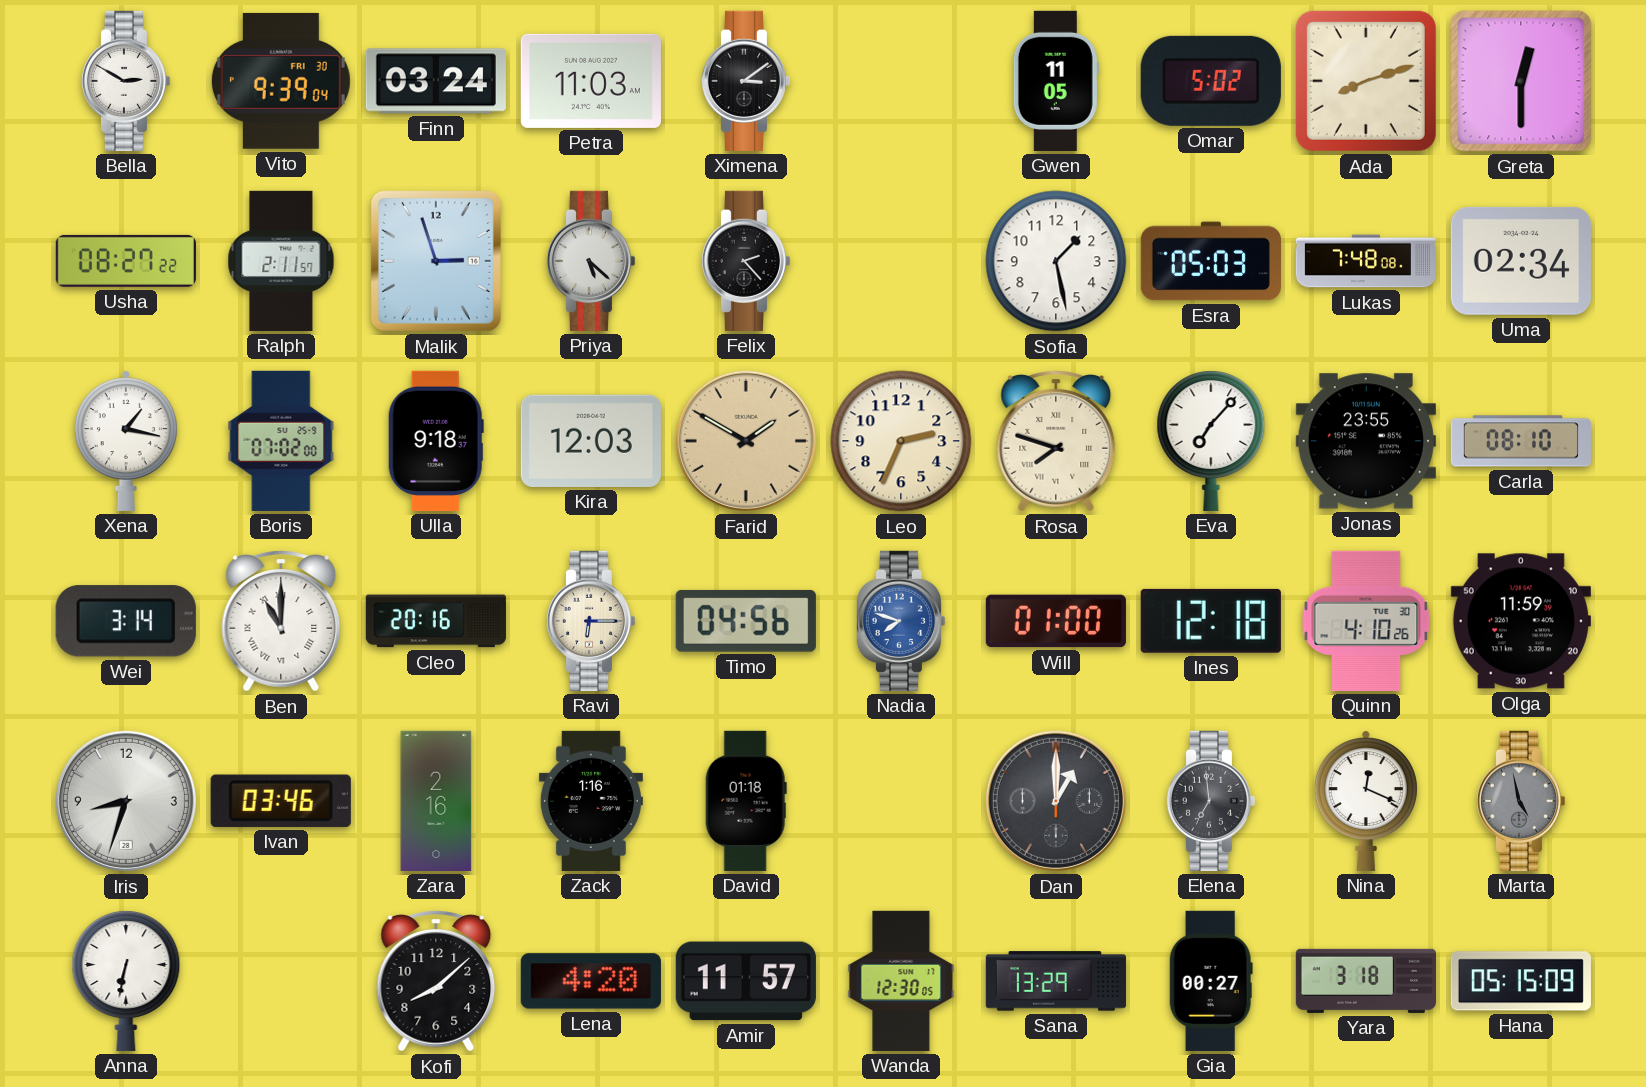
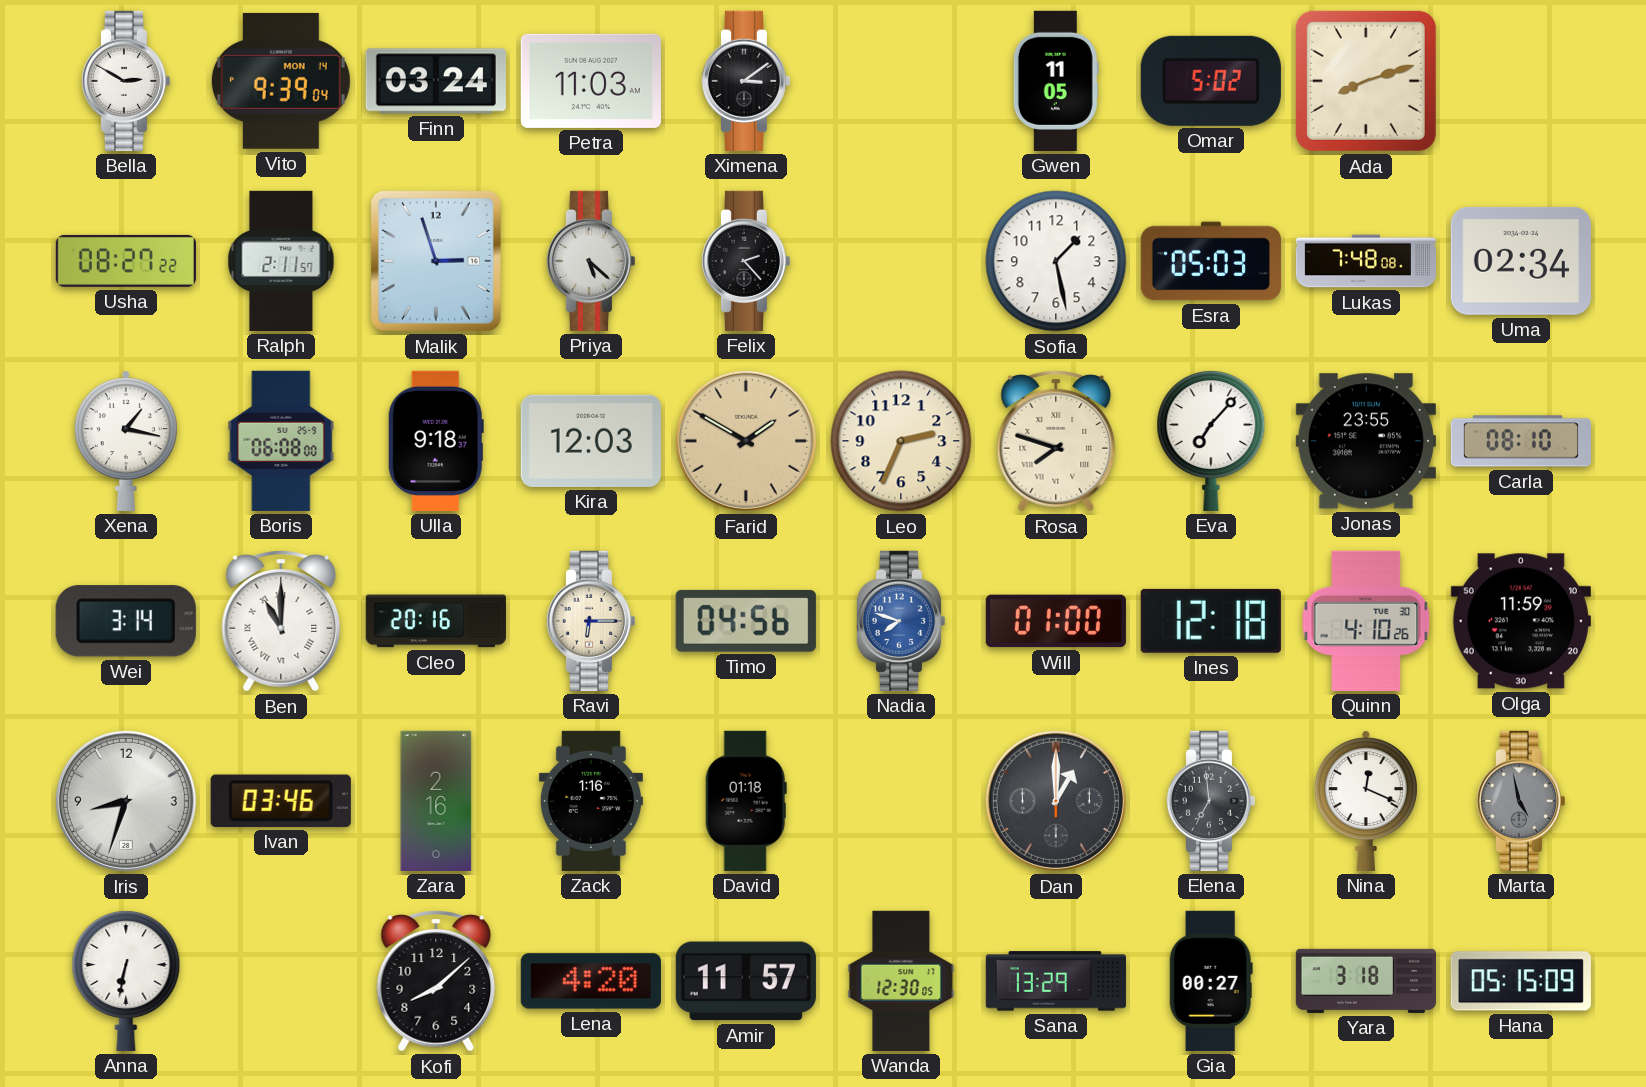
Vito date: FRI 30 -> MON 14 (281, 81)
Greta: 12:30 -> none (1521, 81)
Boris: 07:02 -> 06:08 (281, 441)
